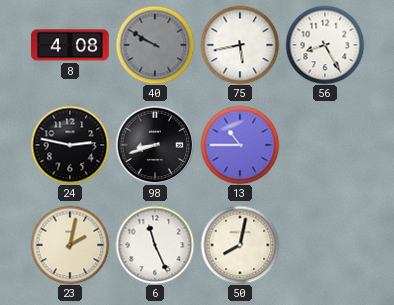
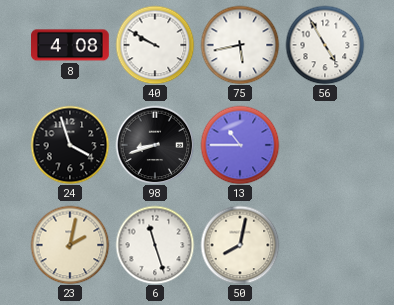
40 dial: grey -> white (155, 45)
56: 8:25 -> 4:55 (325, 45)
24: 2:47 -> 3:57 (70, 145)
6: 11:26 -> 11:27 (155, 245)
